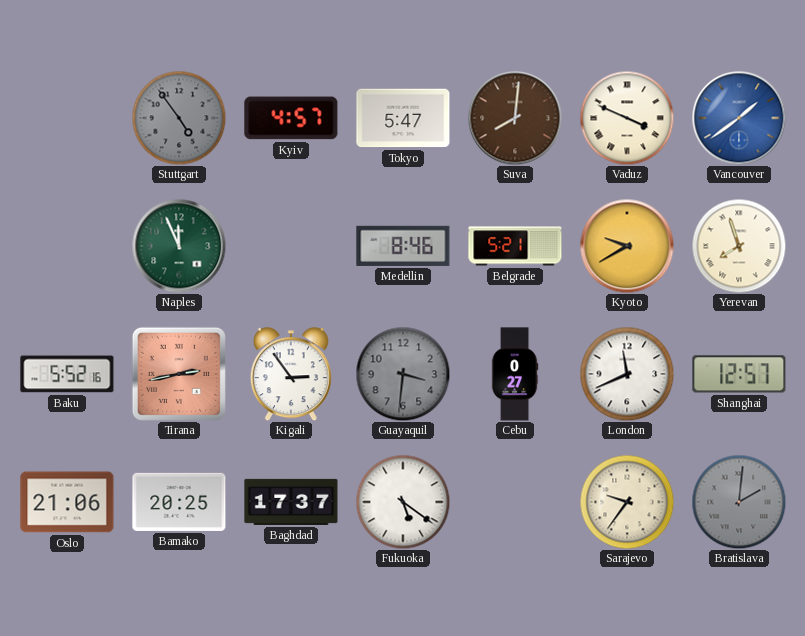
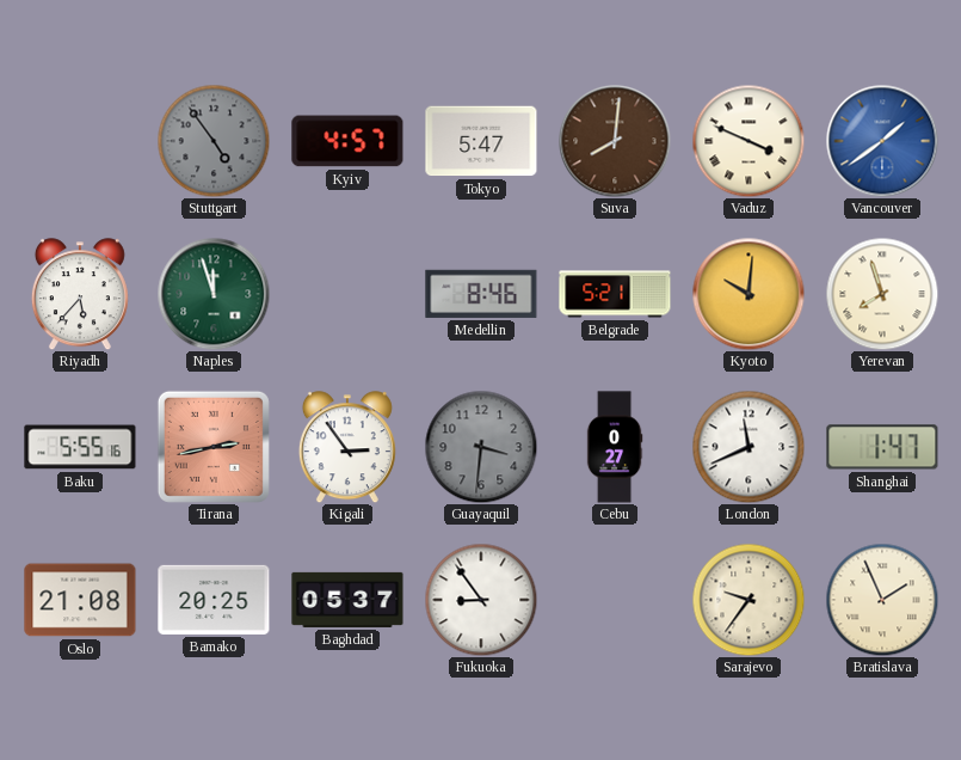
Riyadh: none -> 5:37 (80, 294)
Naples: 11:56 -> 11:57 (214, 294)
Kyoto: 9:40 -> 10:01 (749, 294)
Baku: 5:52 -> 5:55 (80, 447)
Shanghai: 12:57 -> 1:47 (882, 447)
Oslo: 21:06 -> 21:08 (80, 600)
Baghdad: 17:37 -> 05:37 (347, 600)
Fukuoka: 5:21 -> 8:54 (481, 600)
Bratislava: 2:01 -> 1:56 (882, 600)
Bratislava dial: grey -> cream (882, 600)
